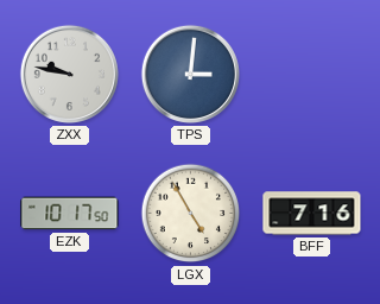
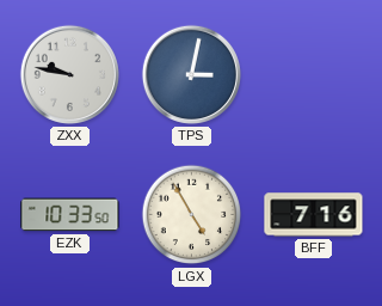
TPS: 3:01 -> 3:02 (191, 74)
EZK: 10:17 -> 10:33 (70, 215)
